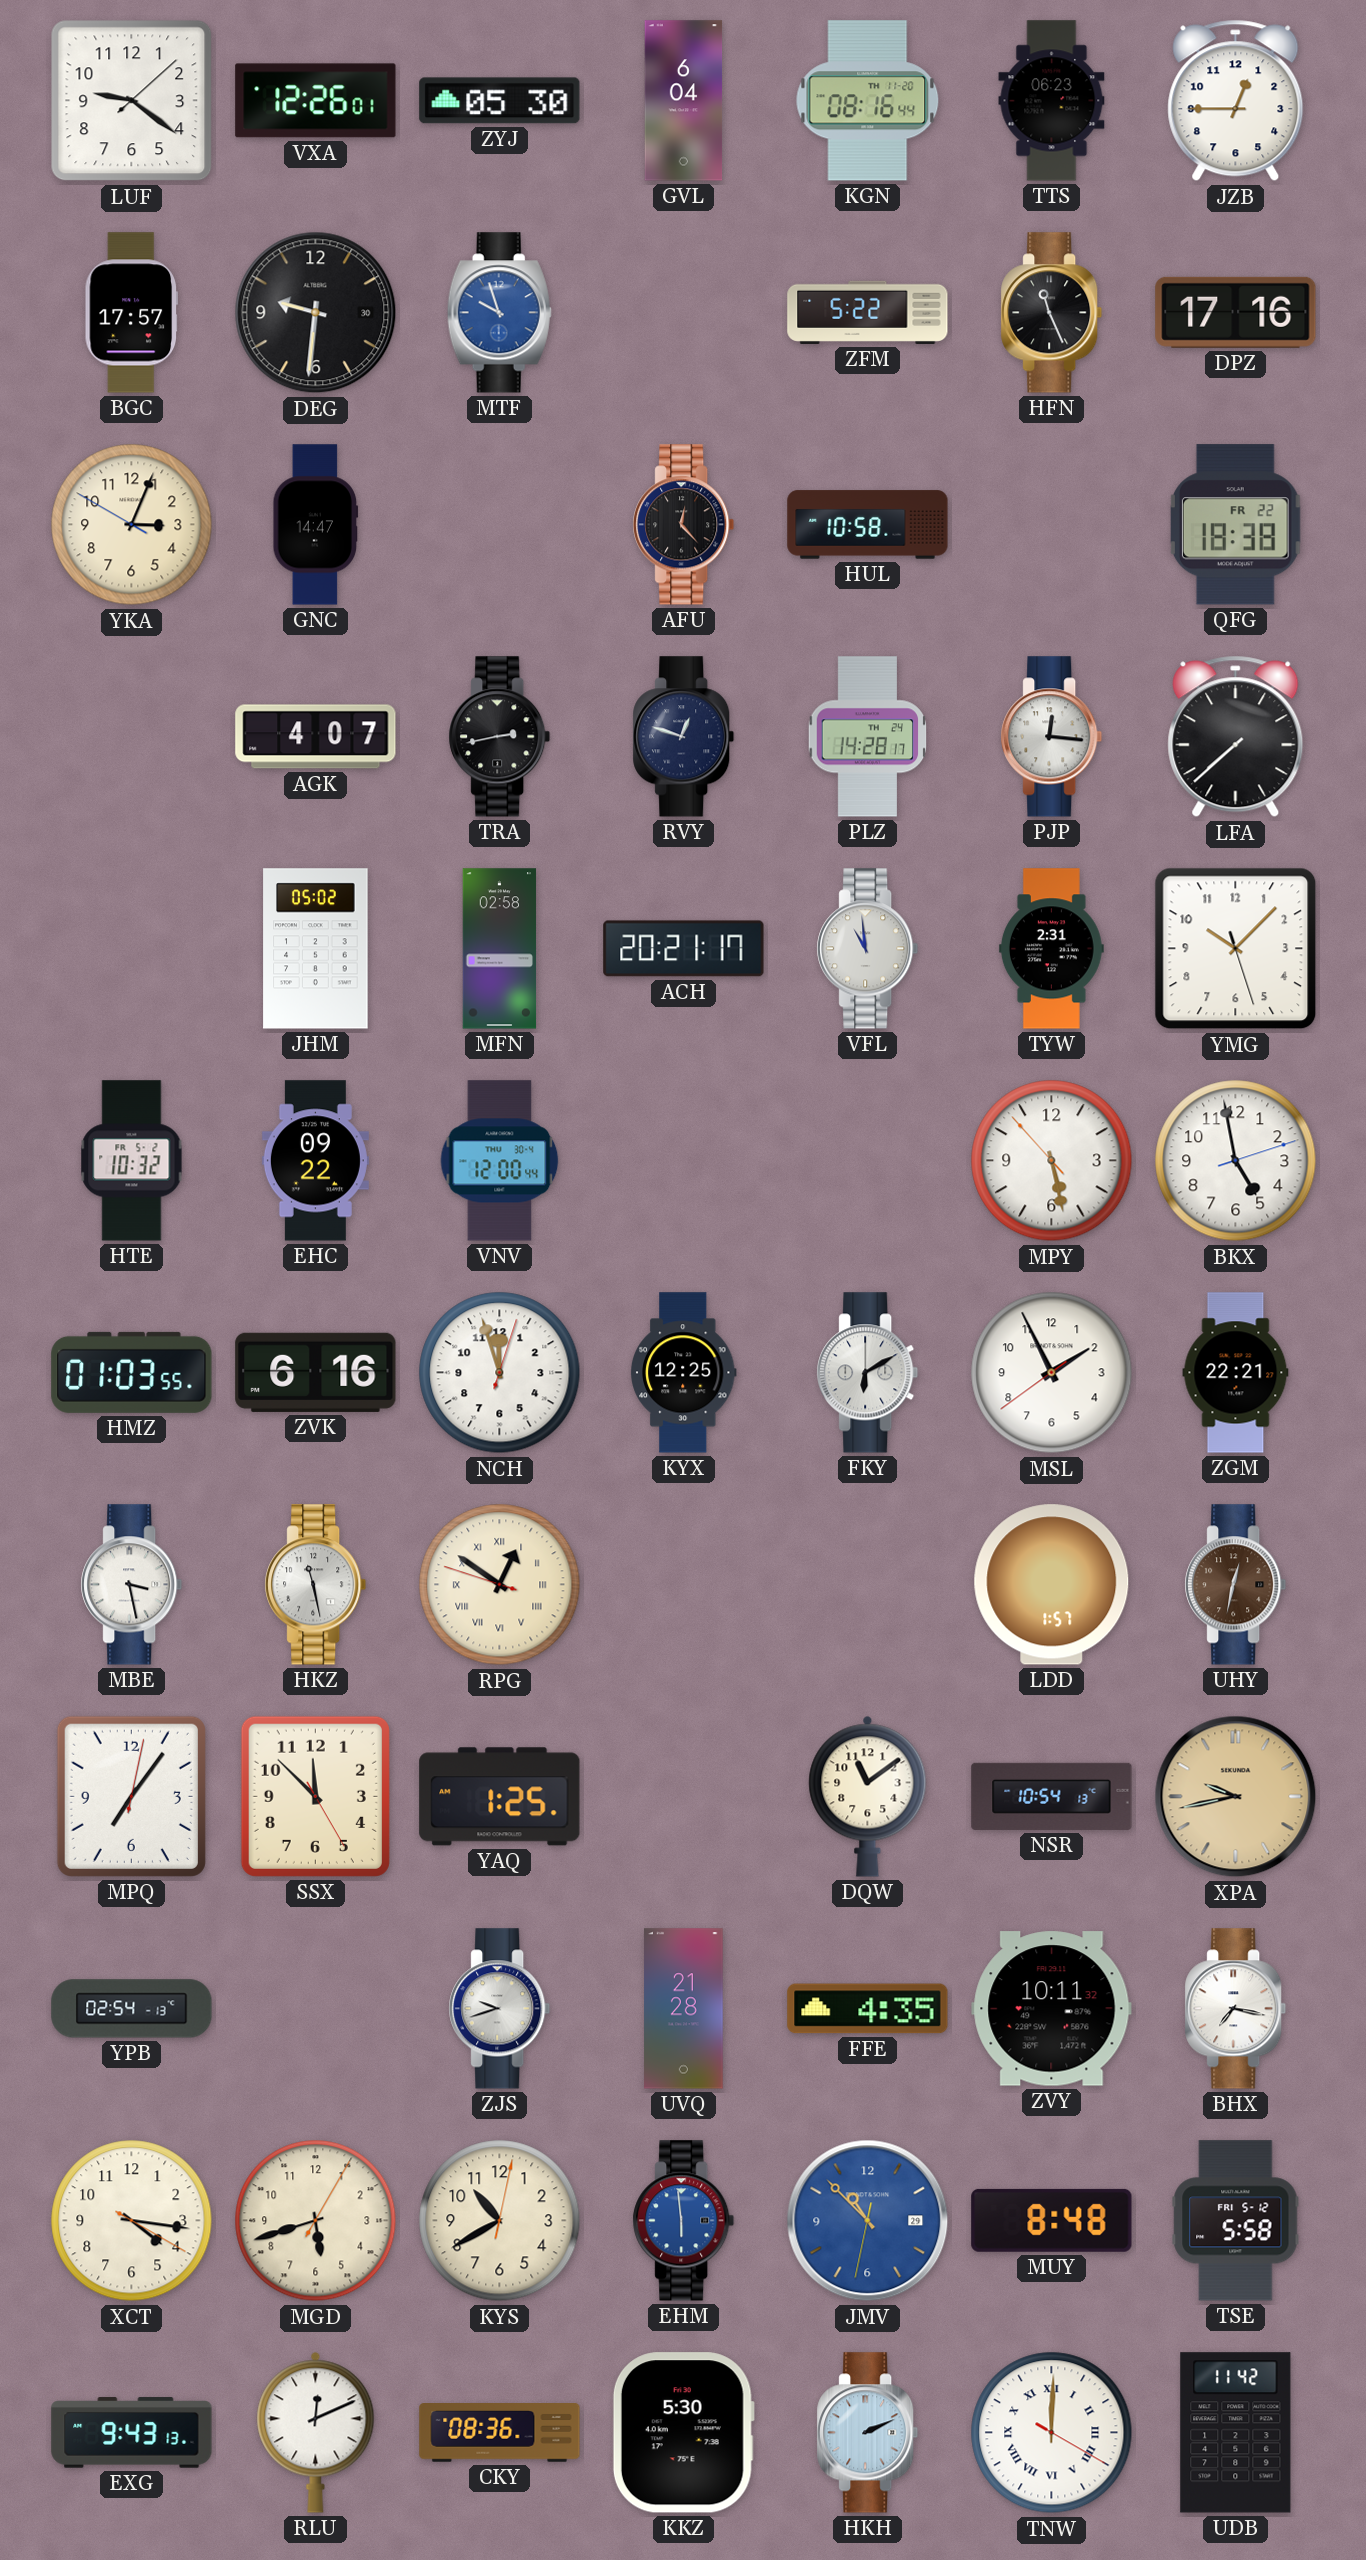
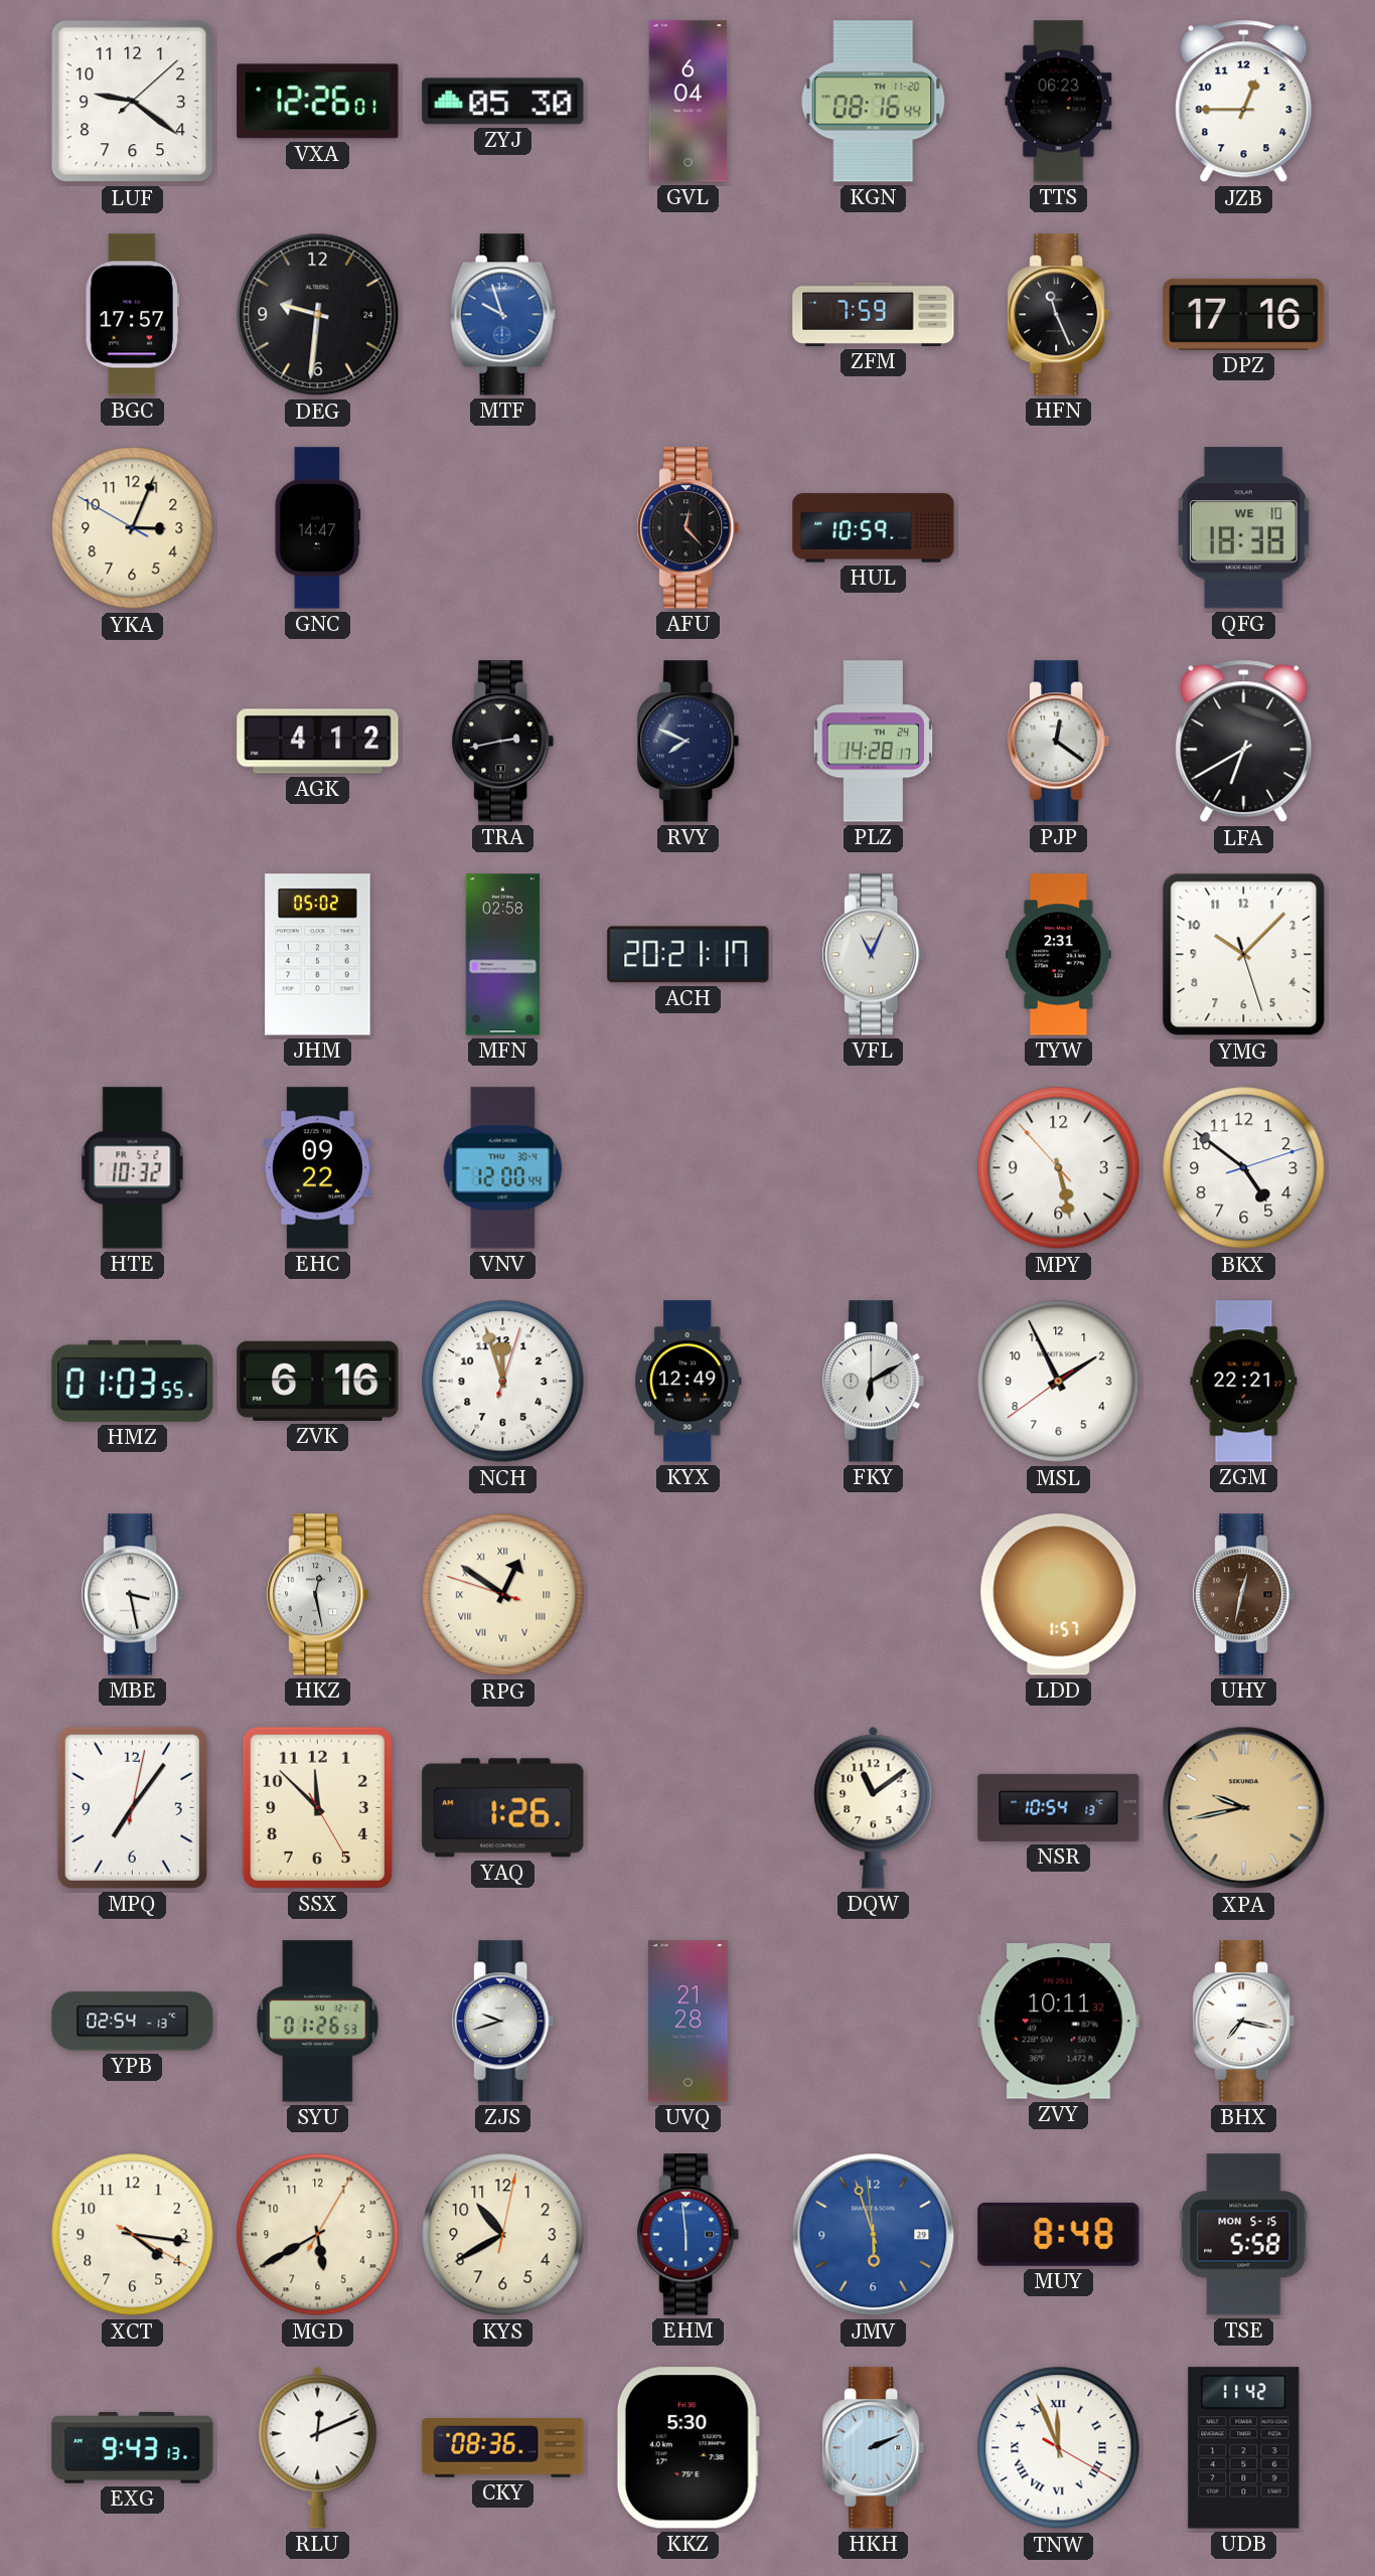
DEG date: 30 -> 24 (318, 315)
ZFM: 5:22 -> 7:59 (874, 314)
HUL: 10:58 -> 10:59 (874, 528)
QFG date: FR 22 -> WE 10 (1243, 528)
AGK: 4:07 -> 4:12 (318, 742)
RVY: 12:48 -> 7:49 (689, 742)
PJP: 12:16 -> 12:21 (1059, 742)
LFA: 7:38 -> 6:40 (1244, 742)
VFL: 10:59 -> 11:04 (874, 955)
BKX: 4:58 -> 4:51 (1244, 1168)
KYX: 12:25 -> 12:49 (687, 1382)
HKZ: 11:28 -> 12:28 (318, 1595)
YAQ: 1:25 -> 1:26 (503, 1808)
SYU: none -> 01:26 (318, 2022)
FFE: 4:35 -> none (868, 2009)
MGD: 5:42 -> 5:40 (318, 2235)
JMV: 10:52 -> 5:56 (874, 2235)
TSE date: FRI 5-12 -> MON 5-15 (1244, 2235)
TNW: 12:00 -> 11:56 (1059, 2448)
